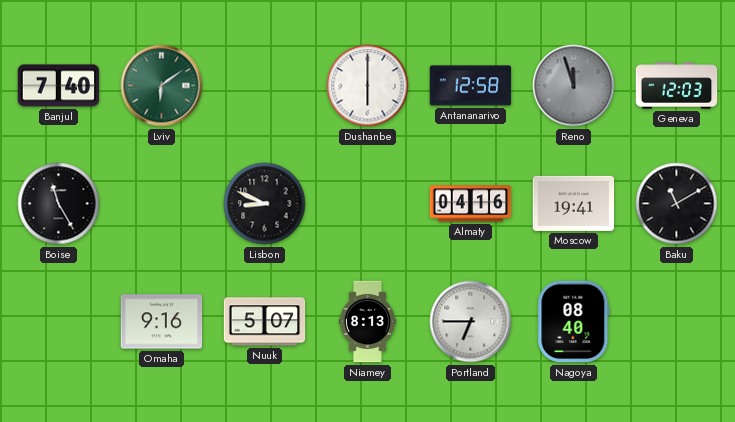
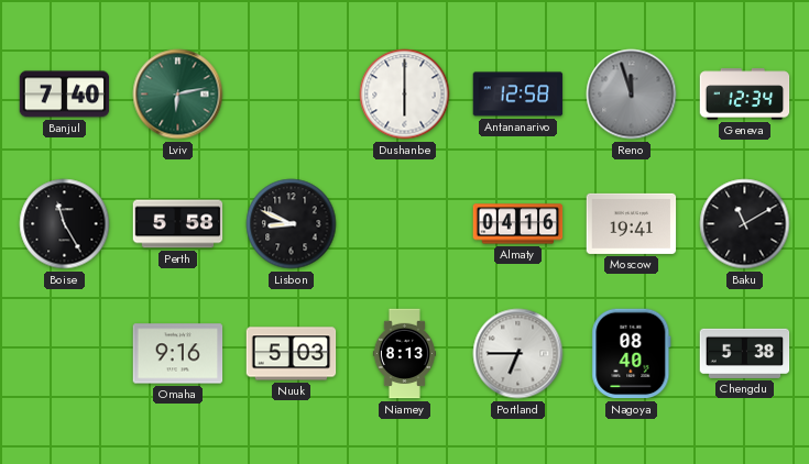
Lviv: 6:09 -> 6:13 (178, 95)
Geneva: 12:03 -> 12:34 (745, 95)
Perth: none -> 5:58 (178, 224)
Nuuk: 5:07 -> 5:03 (292, 354)
Chengdu: none -> 5:38 (745, 353)
